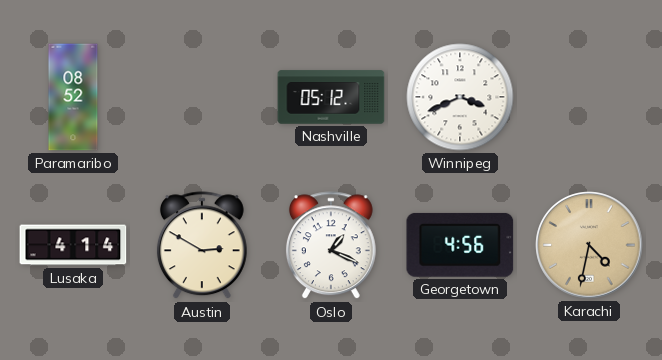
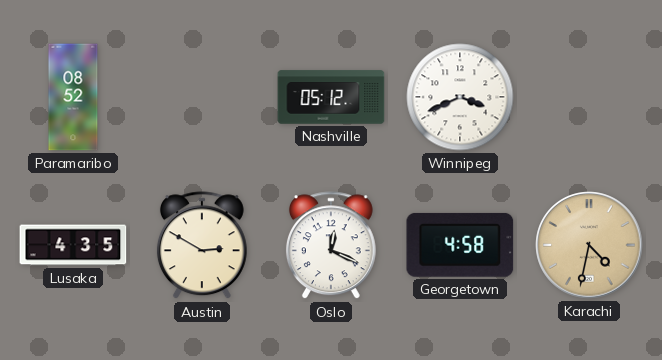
Lusaka: 4:14 -> 4:35 (73, 245)
Oslo: 1:19 -> 12:19 (331, 246)
Georgetown: 4:56 -> 4:58 (460, 245)
